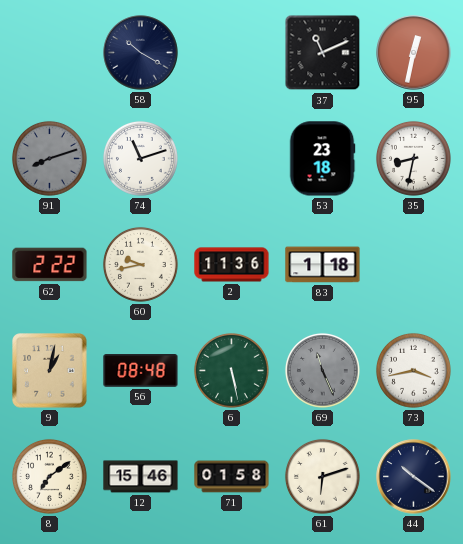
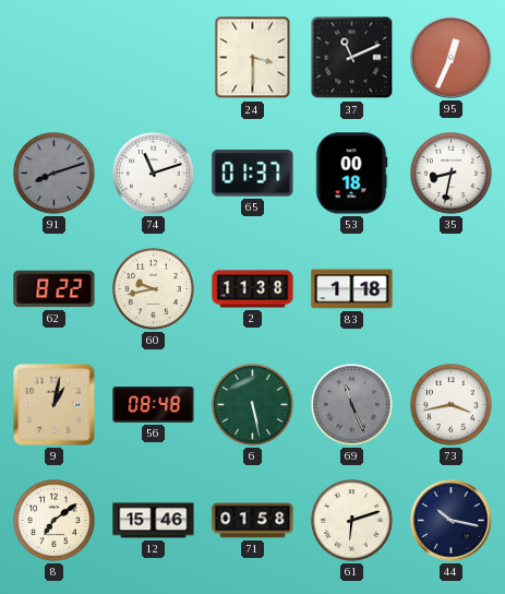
58: 10:20 -> none (141, 53)
24: none -> 3:30 (253, 58)
95: 12:32 -> 12:34 (452, 58)
65: none -> 01:37 (253, 174)
53: 23:18 -> 00:18 (351, 174)
62: 2:22 -> 8:22 (55, 289)
2: 11:36 -> 11:38 (253, 289)
44: 10:21 -> 10:17 (452, 521)
